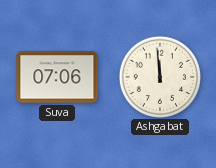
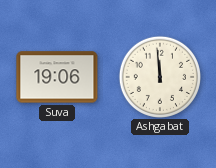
Suva: 07:06 -> 19:06 (57, 77)
